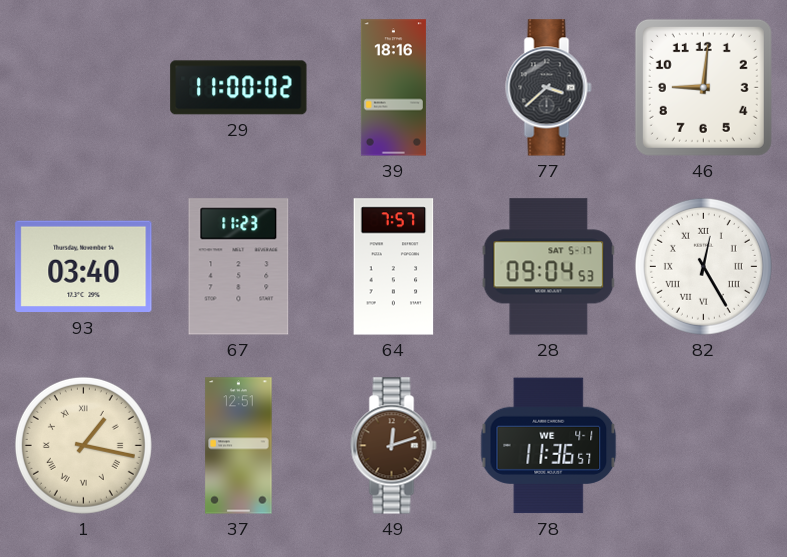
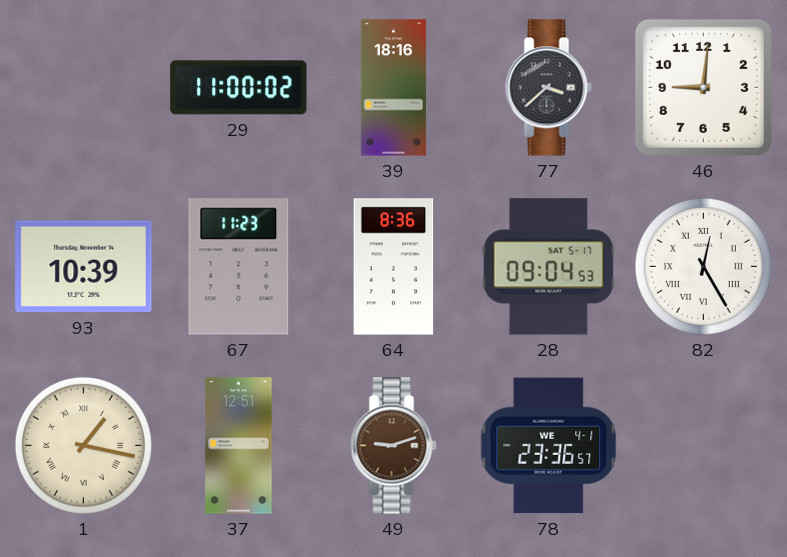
93: 03:40 -> 10:39 (84, 267)
64: 7:57 -> 8:36 (394, 267)
49: 12:12 -> 9:12 (394, 446)
78: 11:36 -> 23:36 (549, 446)
